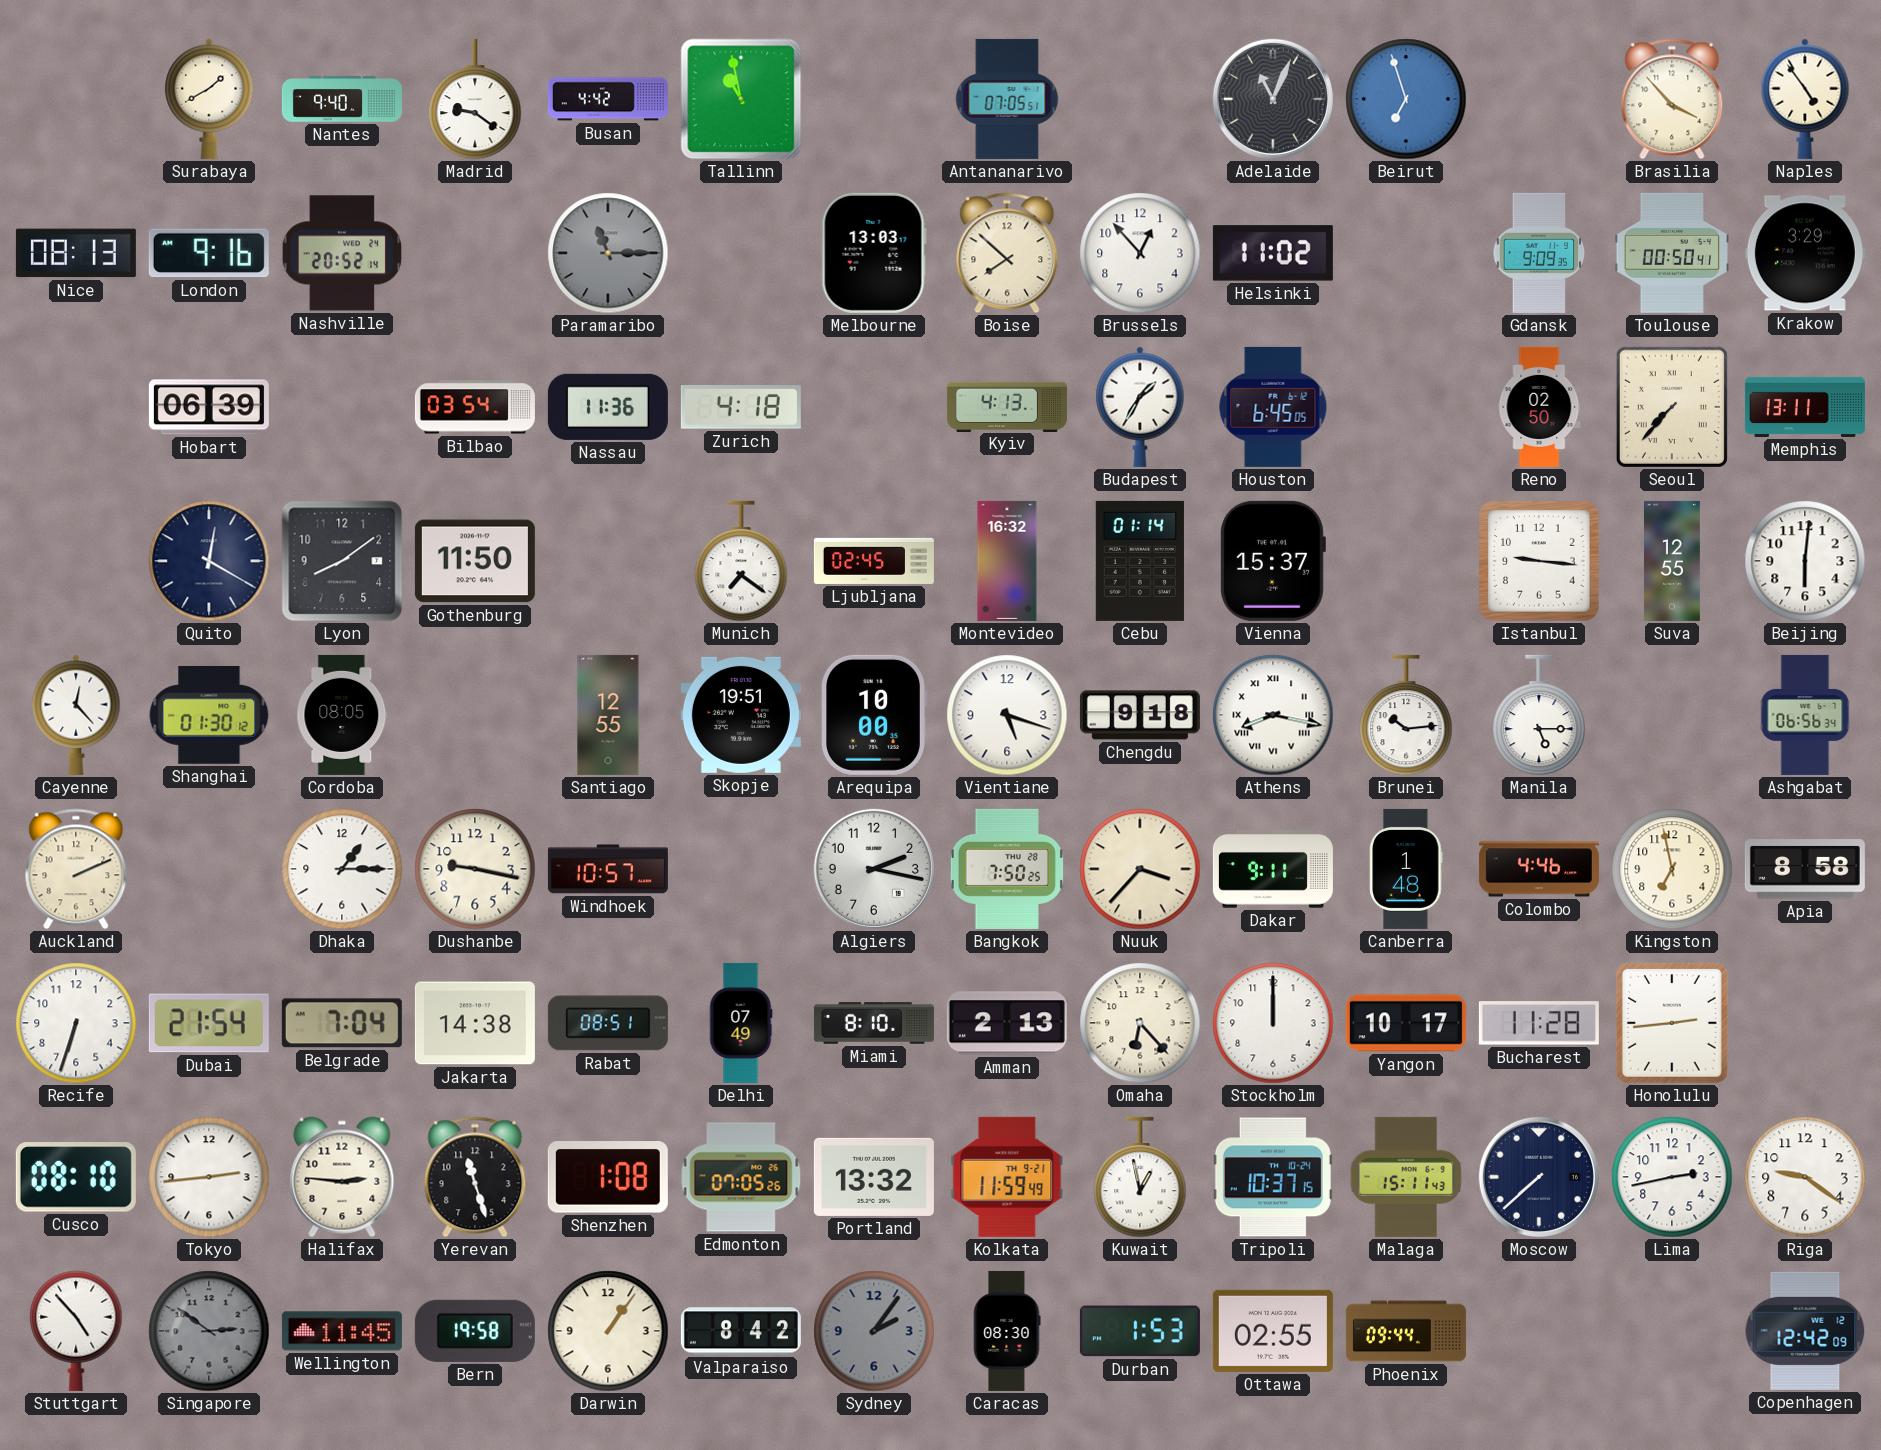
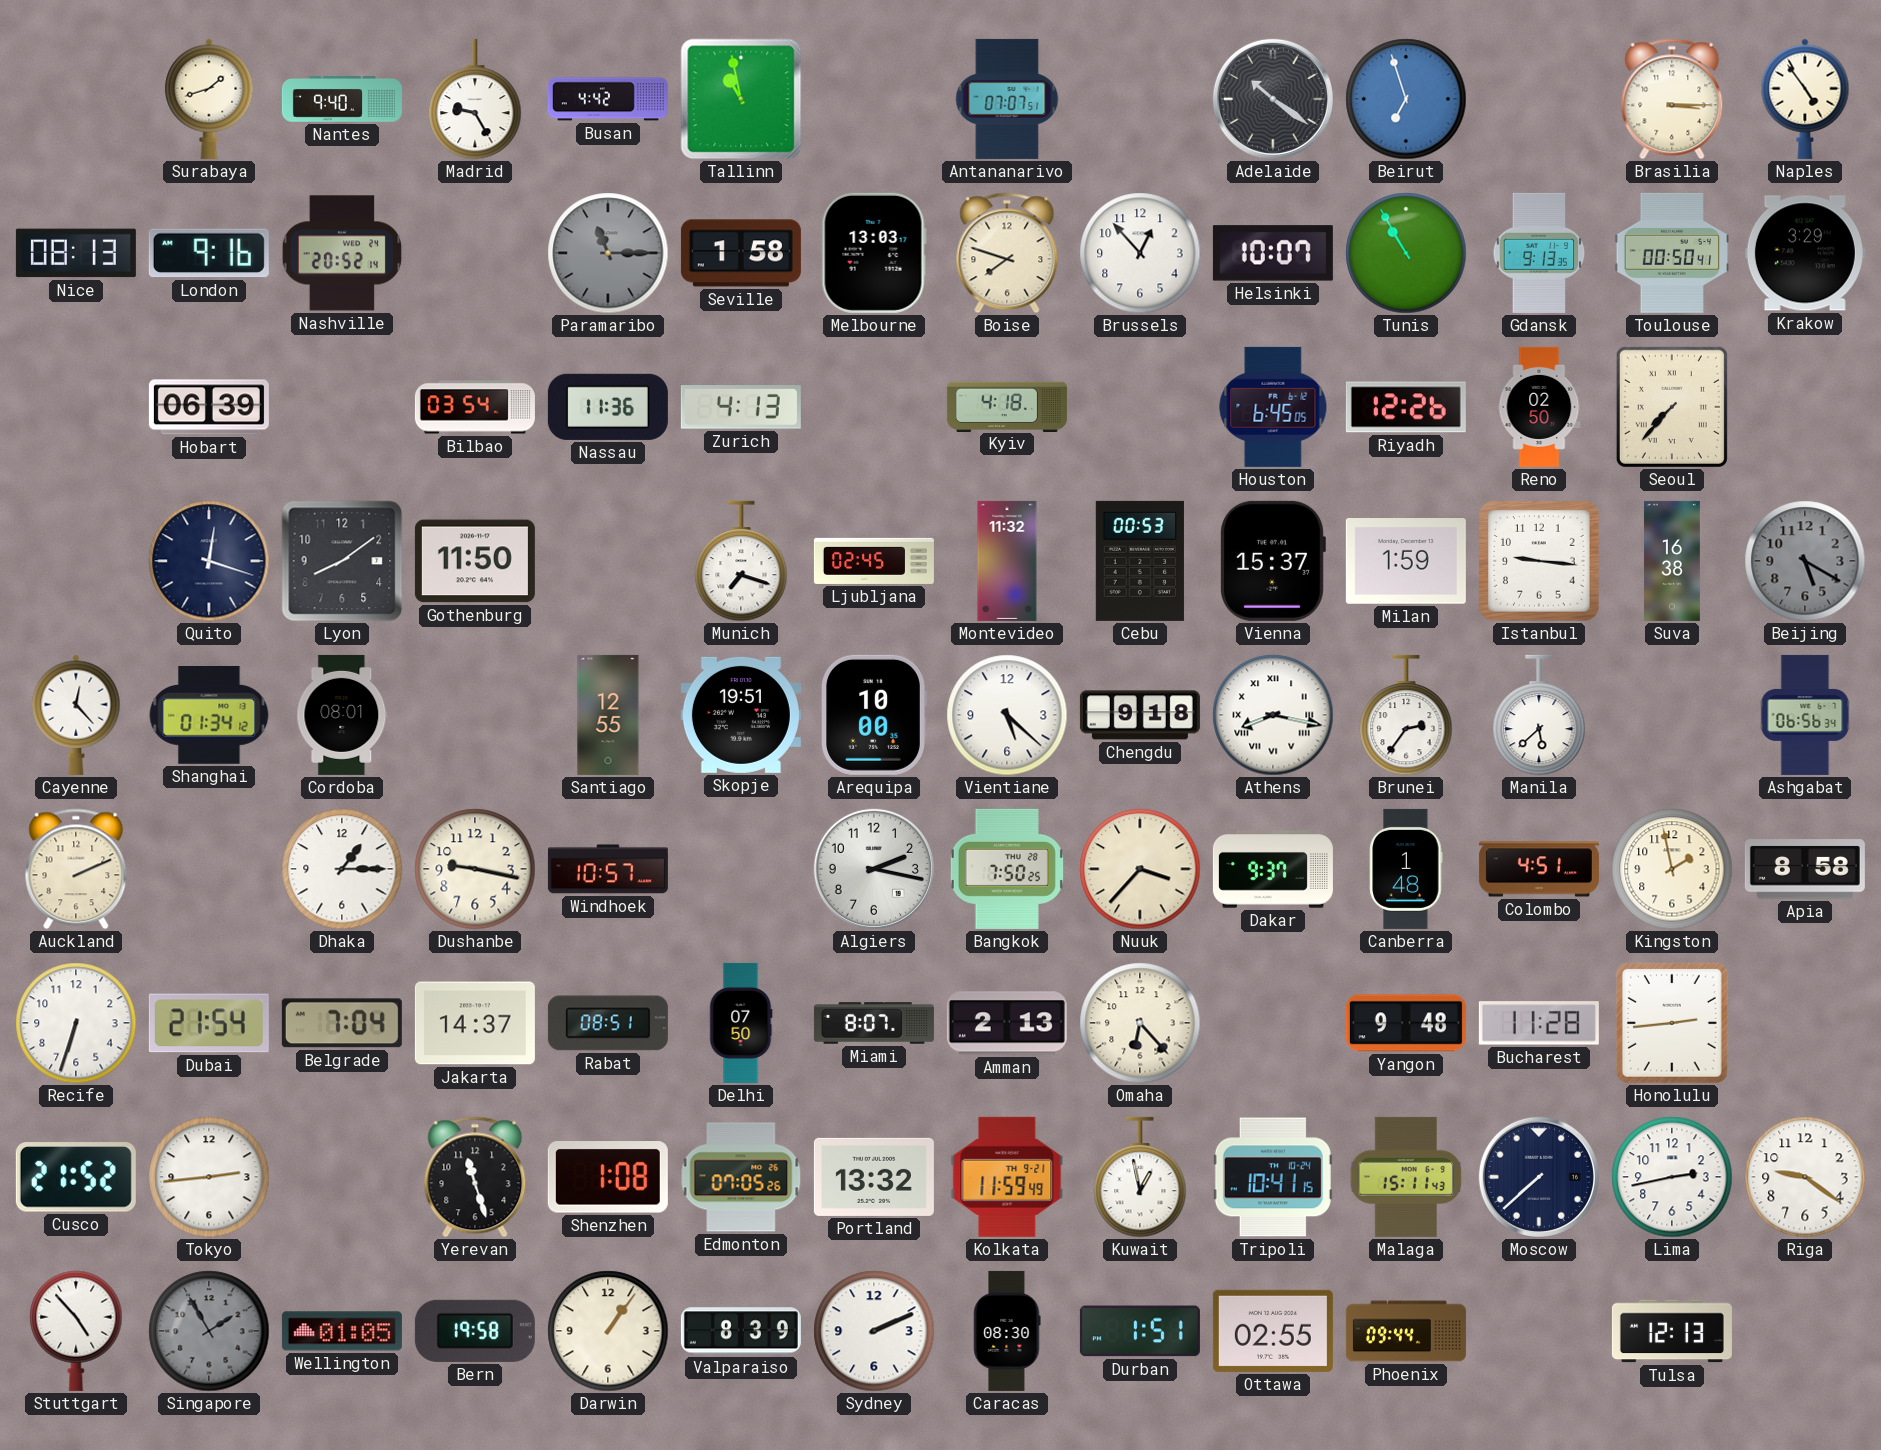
Surabaya: 1:40 -> 1:42 (209, 99)
Madrid: 9:21 -> 9:25 (475, 99)
Antananarivo: 07:05 -> 07:07 (1007, 99)
Adelaide: 11:04 -> 10:21 (1273, 99)
Brasilia: 3:53 -> 3:15 (1672, 99)
Seville: none -> 1:58 (741, 253)
Boise: 7:52 -> 7:48 (1007, 253)
Helsinki: 11:02 -> 10:07 (1273, 253)
Tunis: none -> 10:55 (1406, 253)
Gdansk: 9:09 -> 9:13 (1539, 253)
Zurich: 4:18 -> 4:13 (741, 408)
Kyiv: 4:13 -> 4:18 (1007, 406)
Budapest: 1:35 -> none (1140, 407)
Riyadh: none -> 12:26 (1406, 407)
Memphis: 13:11 -> none (1805, 407)
Quito: 12:20 -> 12:18 (209, 561)
Munich: 7:21 -> 7:18 (741, 561)
Montevideo: 16:32 -> 11:32 (1007, 561)
Cebu: 01:14 -> 00:53 (1140, 561)
Milan: none -> 1:59 (1406, 562)
Suva: 12:55 -> 16:38 (1672, 561)
Beijing: 6:01 -> 5:20 (1805, 561)
Beijing dial: white -> grey (1805, 561)
Shanghai: 01:30 -> 01:34 (209, 715)
Cordoba: 08:05 -> 08:01 (342, 715)
Vientiane: 5:18 -> 5:22 (1007, 715)
Brunei: 10:14 -> 2:36 (1406, 715)
Manila: 5:15 -> 5:38 (1539, 715)
Dakar: 9:11 -> 9:37 (1273, 869)
Colombo: 4:46 -> 4:51 (1539, 869)
Kingston: 6:58 -> 1:58 (1672, 869)
Jakarta: 14:38 -> 14:37 (475, 1023)
Delhi: 07:49 -> 07:50 (741, 1023)
Miami: 8:10 -> 8:07 (874, 1023)
Stockholm: 12:00 -> none (1273, 1023)
Yangon: 10:17 -> 9:48 (1406, 1023)
Cusco: 08:10 -> 21:52 (76, 1177)
Halifax: 2:46 -> none (342, 1177)
Tripoli: 10:37 -> 10:41 (1273, 1177)
Singapore: 2:51 -> 1:55 (209, 1331)
Wellington: 11:45 -> 01:05 (342, 1331)
Valparaiso: 8:42 -> 8:39 (741, 1331)
Sydney: 2:06 -> 2:11 (874, 1331)
Sydney dial: grey -> white (874, 1331)
Durban: 1:53 -> 1:51 (1140, 1331)
Tulsa: none -> 12:13 (1672, 1331)
Copenhagen: 12:42 -> none (1805, 1331)
